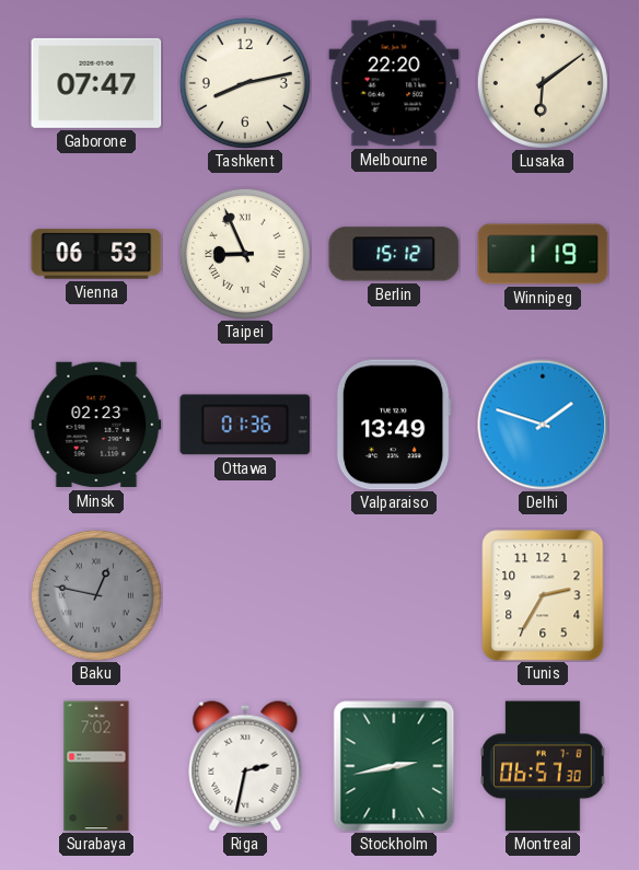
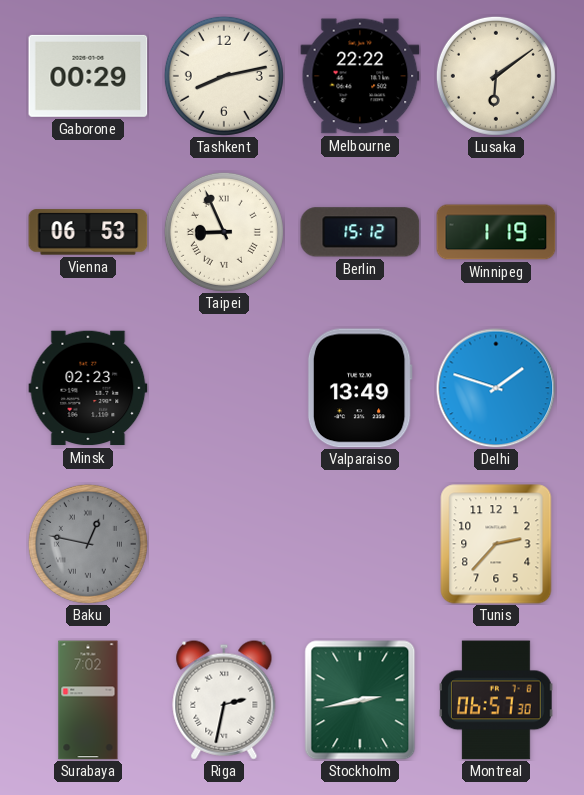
Gaborone: 07:47 -> 00:29 (88, 76)
Melbourne: 22:20 -> 22:22 (360, 76)
Ottawa: 01:36 -> none (245, 425)
Tunis: 2:35 -> 2:37 (496, 544)
